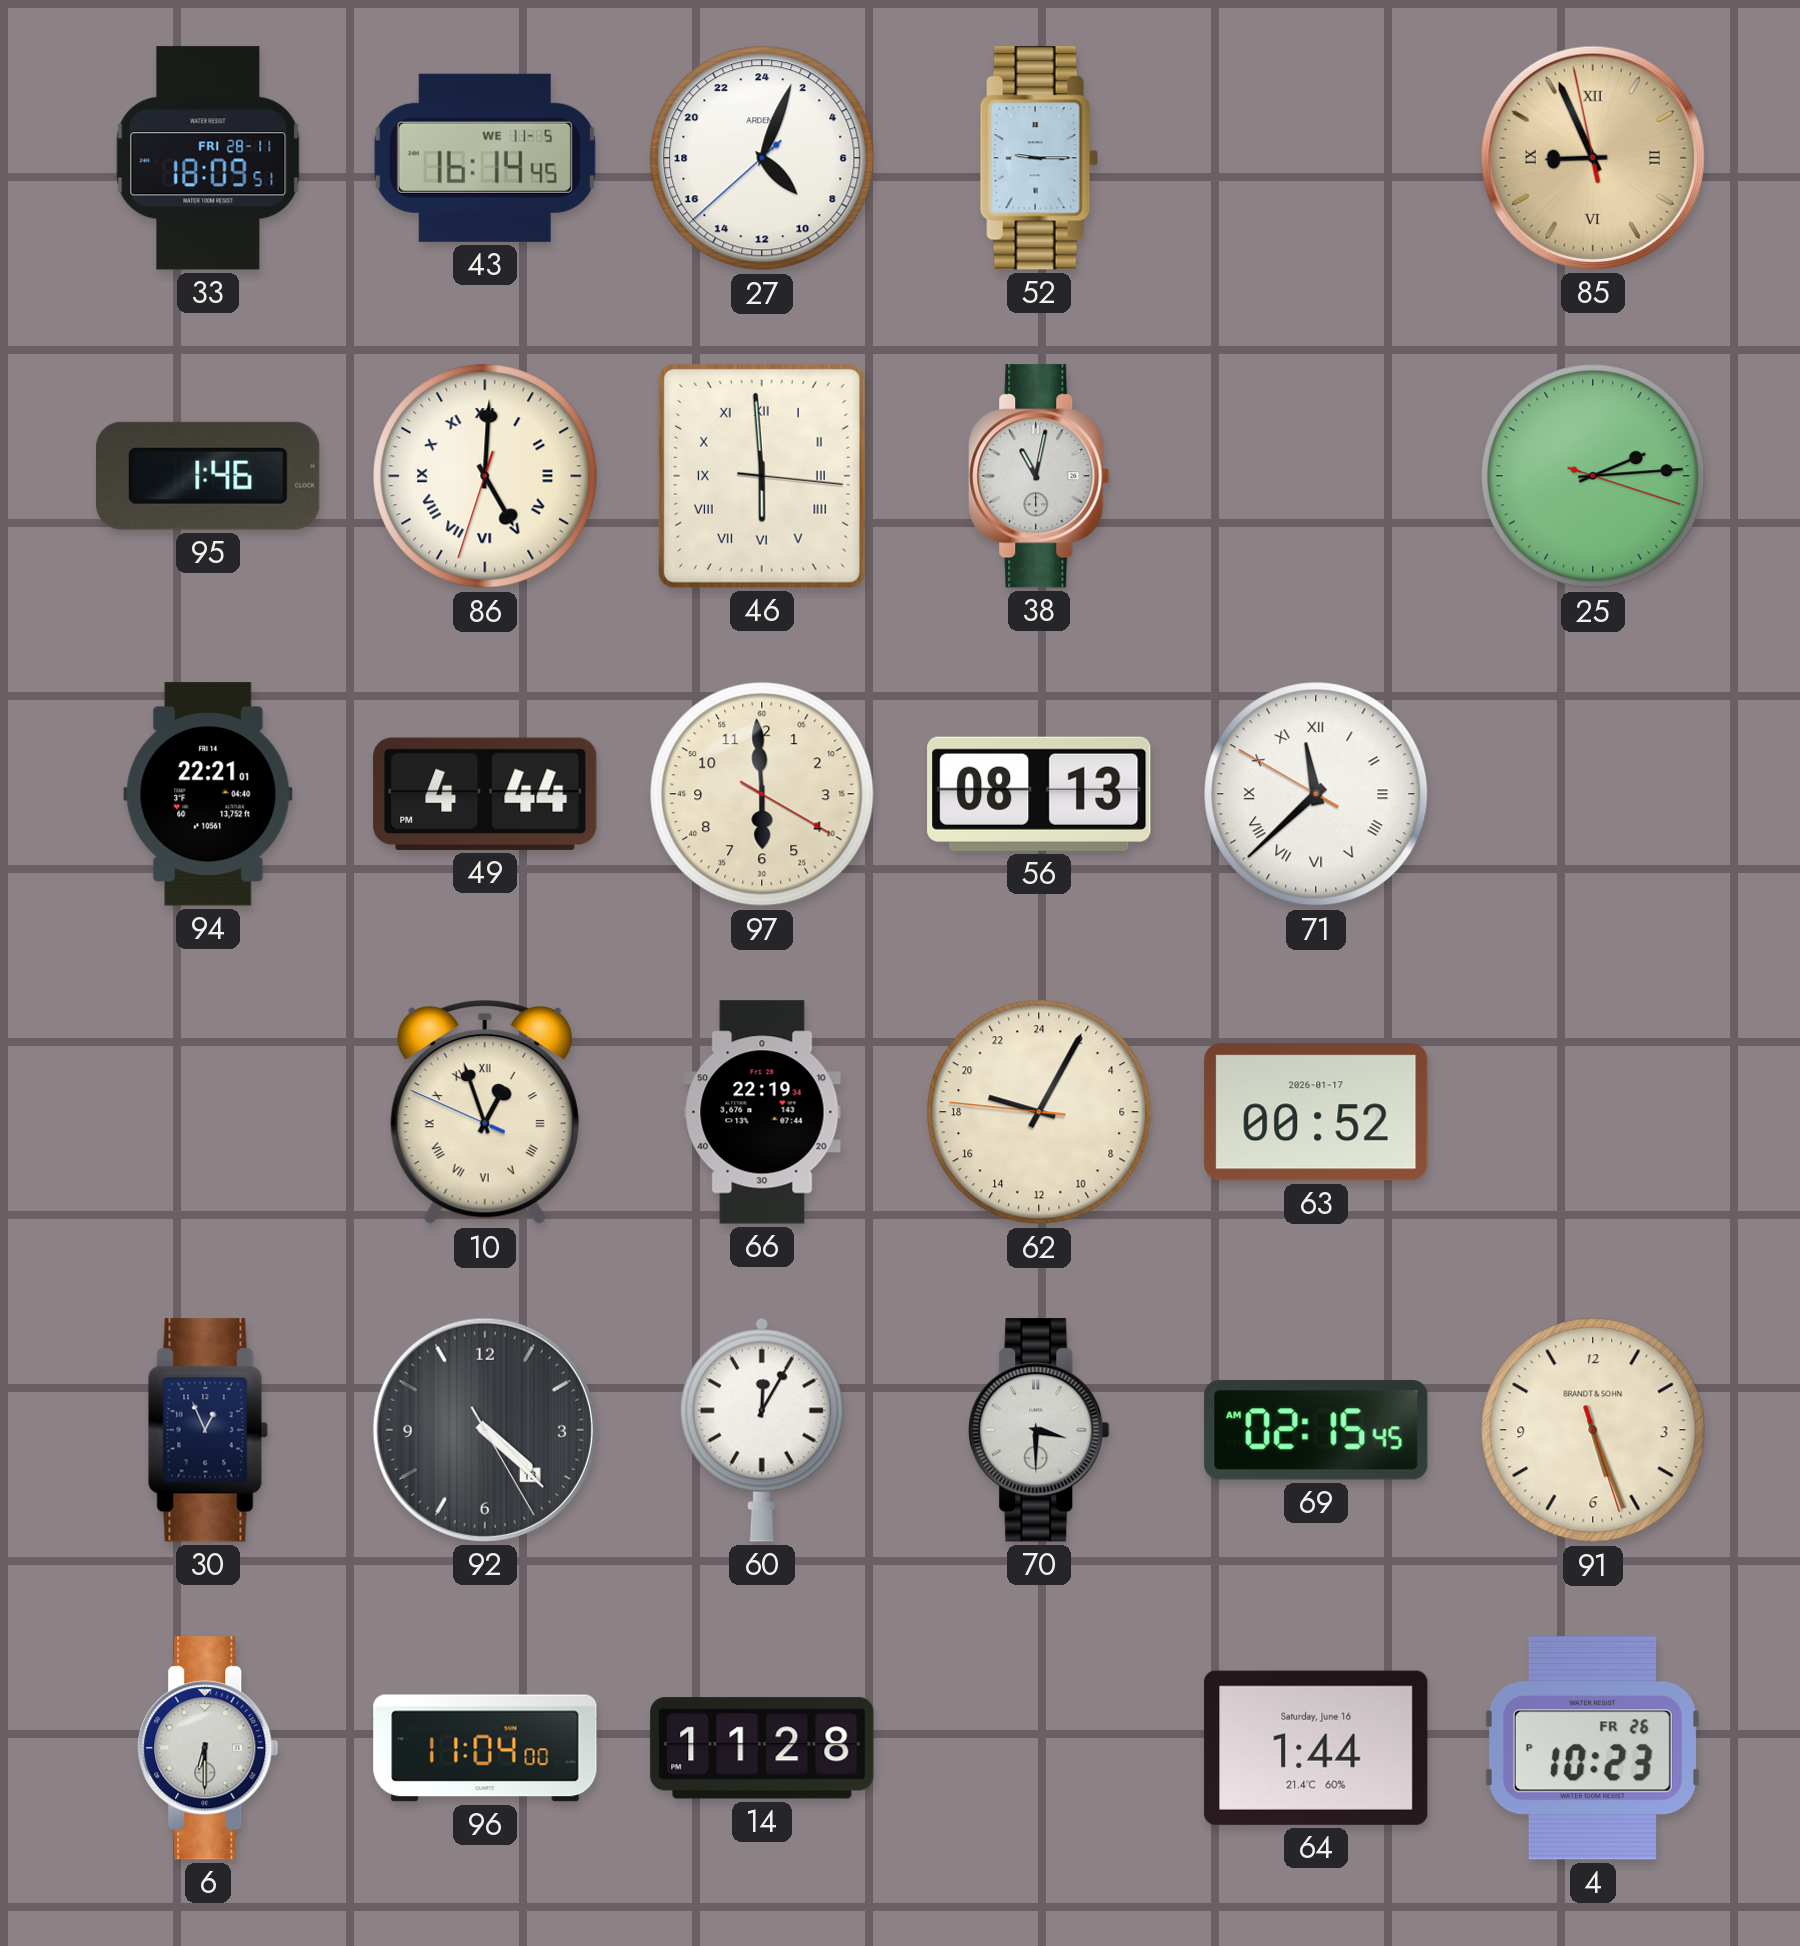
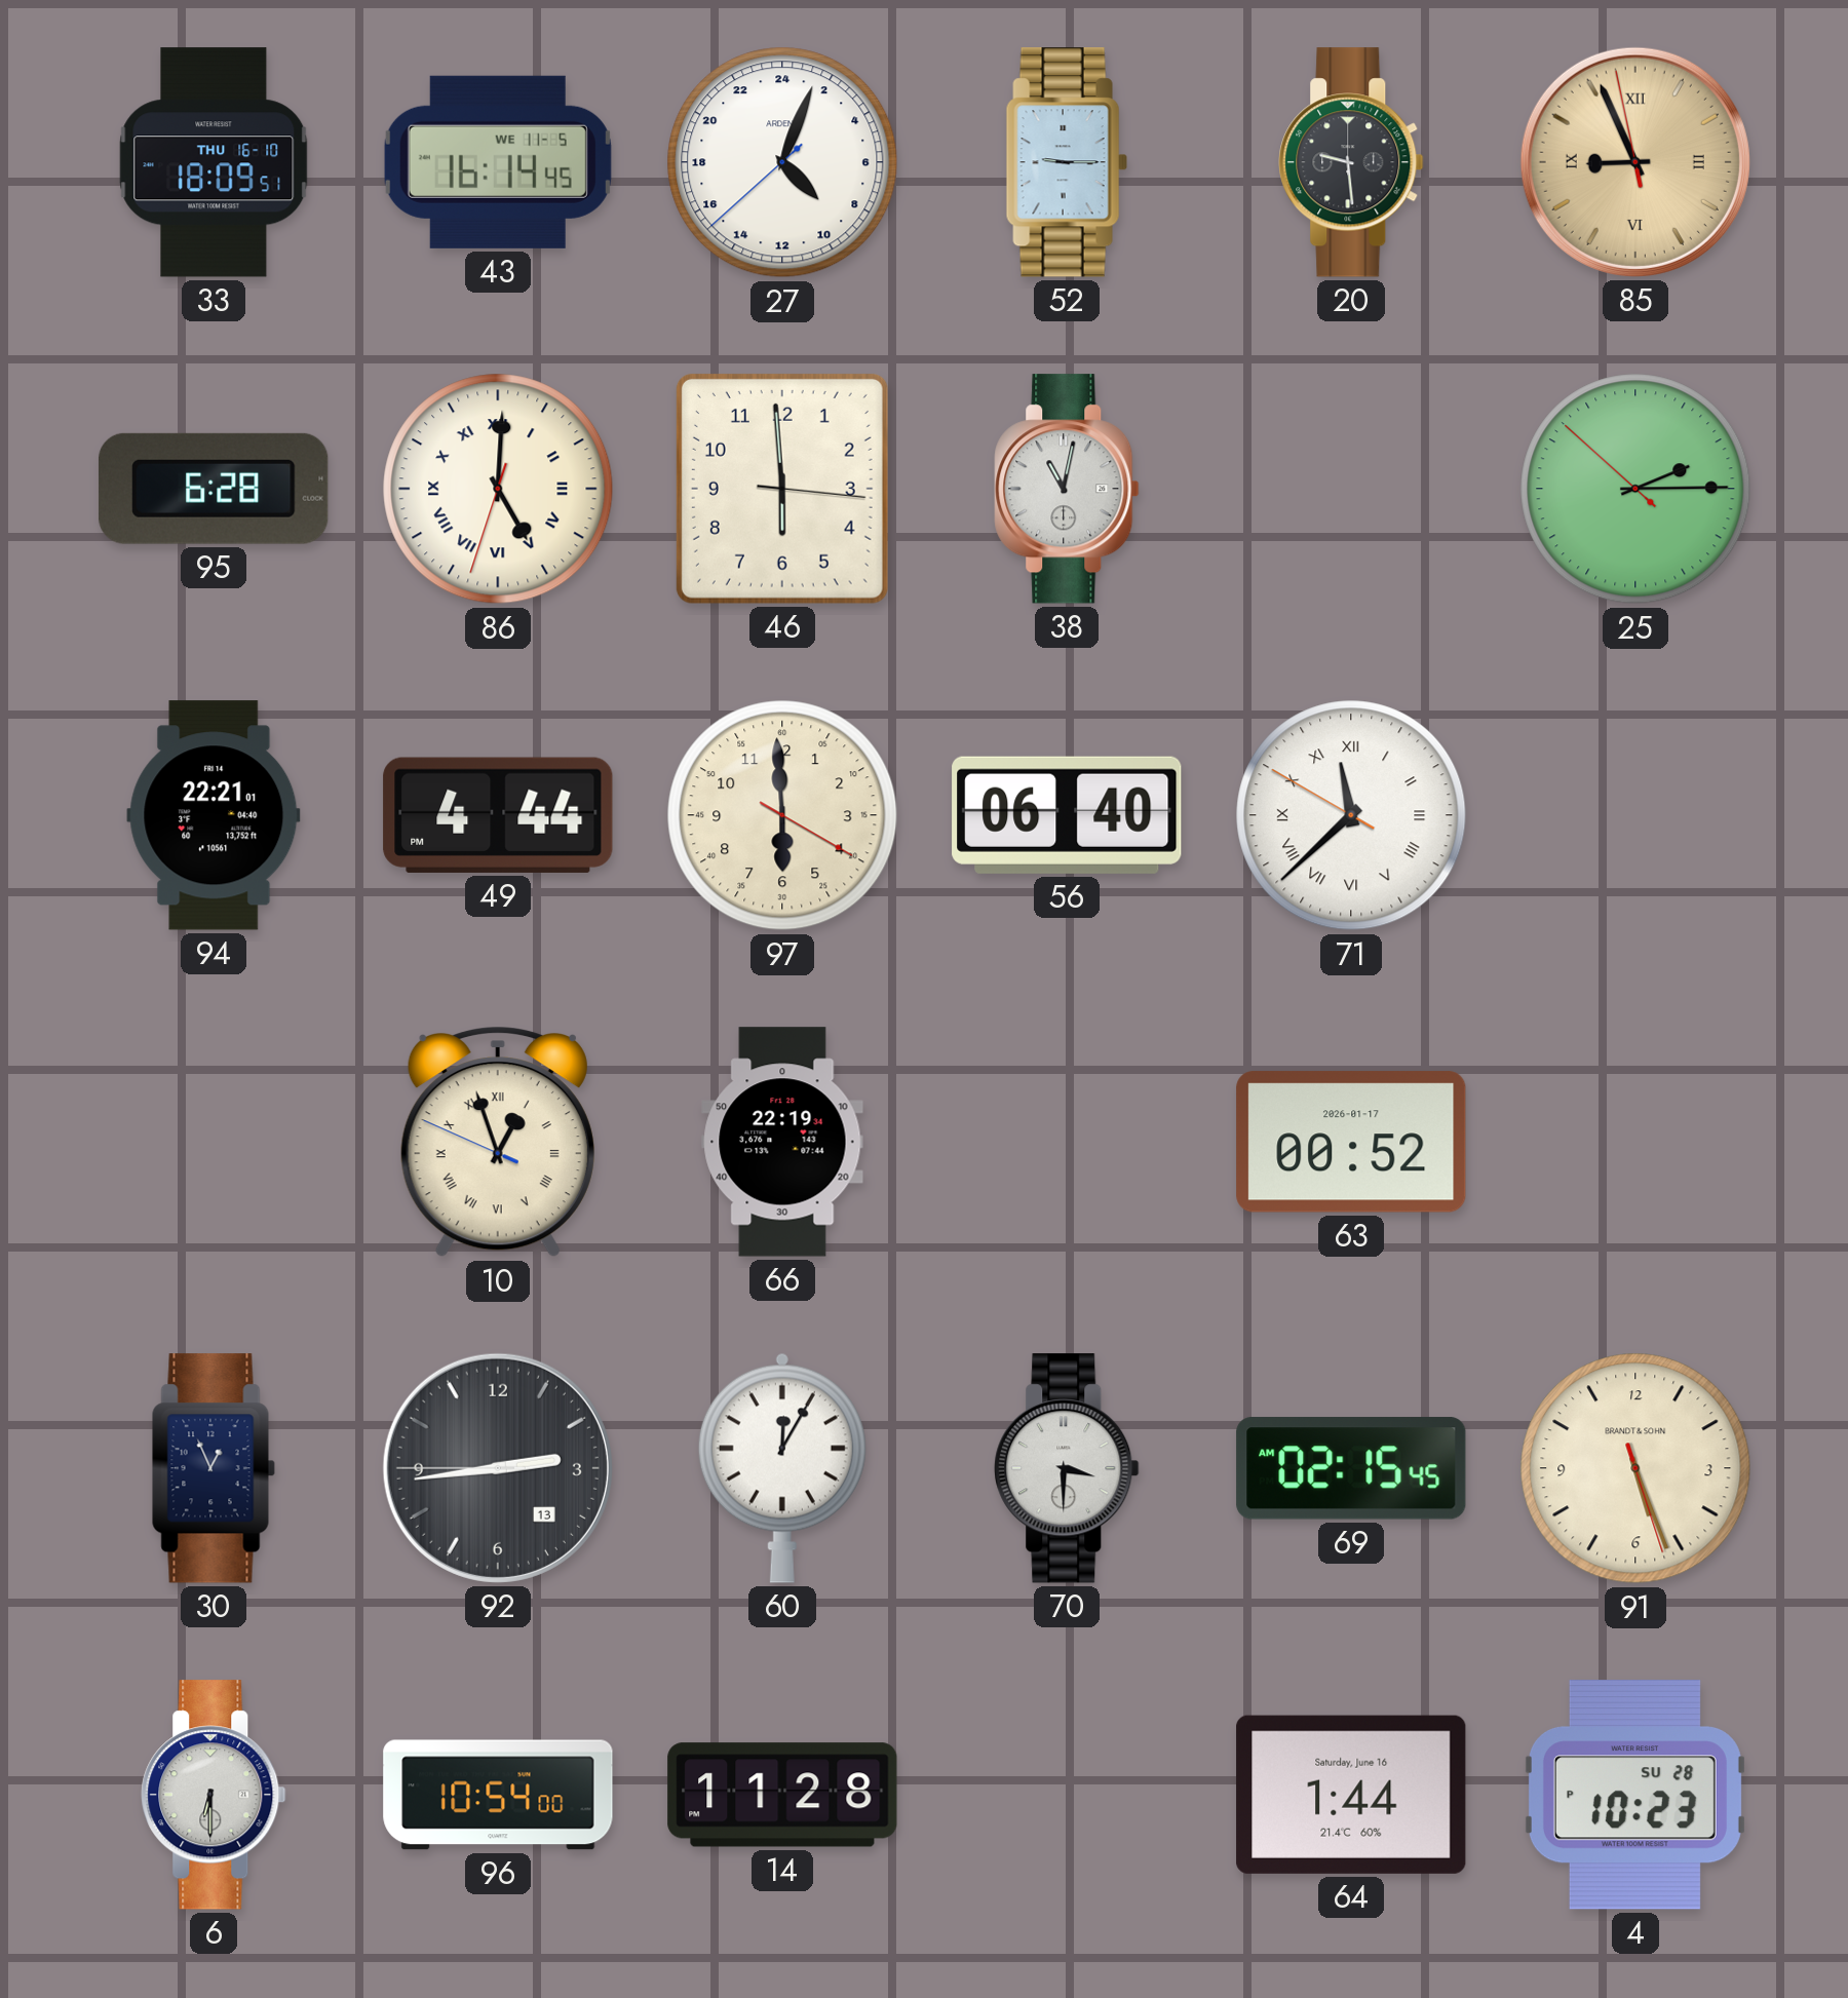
33 date: FRI 28-11 -> THU 16-10 (214, 162)
20: none -> 9:29 (1351, 162)
95: 1:46 -> 6:28 (214, 489)
46 numerals: Roman -> Arabic (782, 489)
25: 2:14:18 -> 2:14:52 (1635, 489)
56: 08:13 -> 06:40 (1067, 815)
62: 19:04 -> none (1039, 1112)
92: 4:22 -> 2:43 (498, 1468)
96: 11:04 -> 10:54 (498, 1795)
4 date: FR 26 -> SU 28 (1634, 1795)
